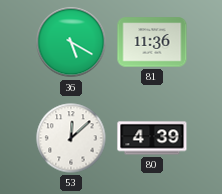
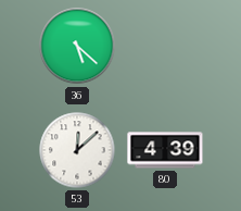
36: 5:20 -> 5:22 (77, 46)
81: 11:36 -> none (152, 42)
